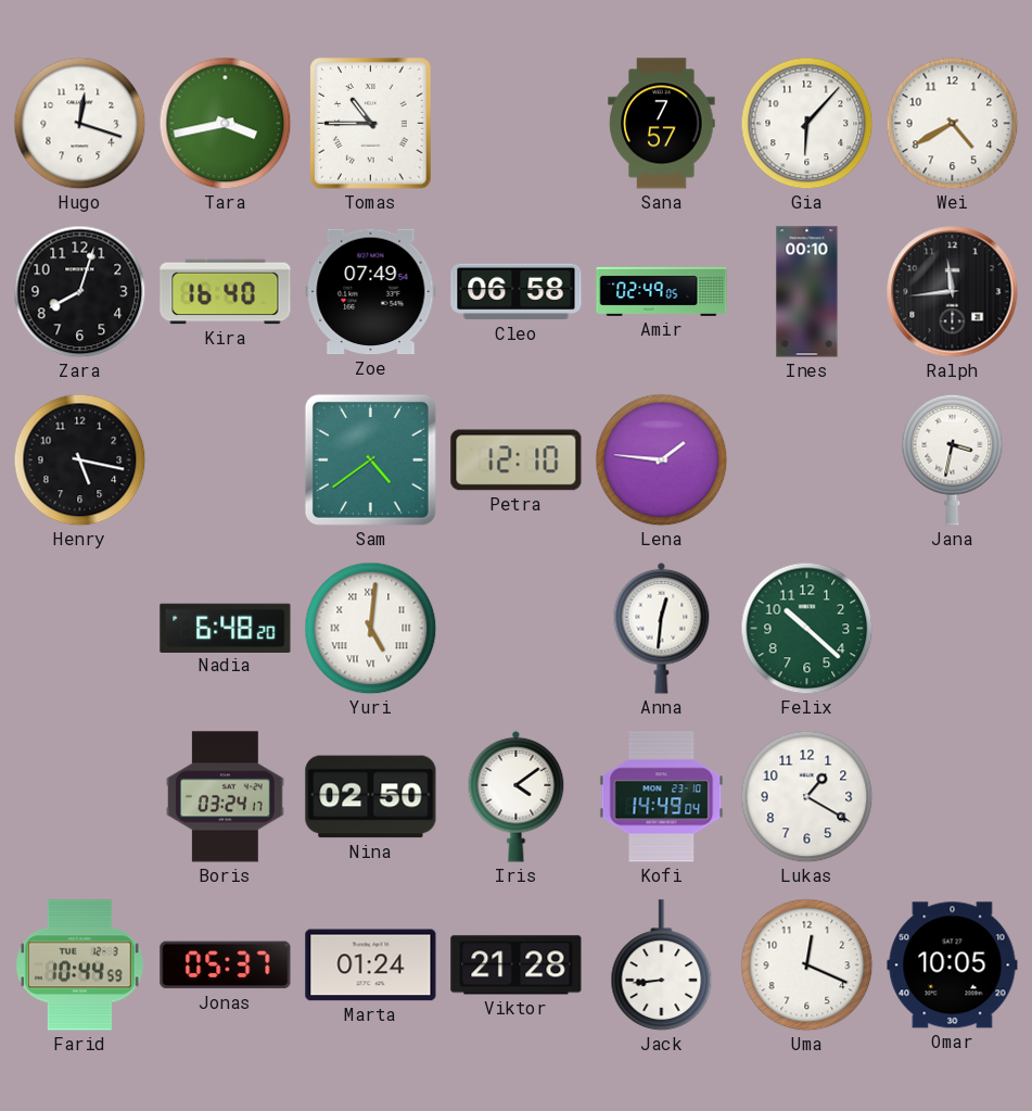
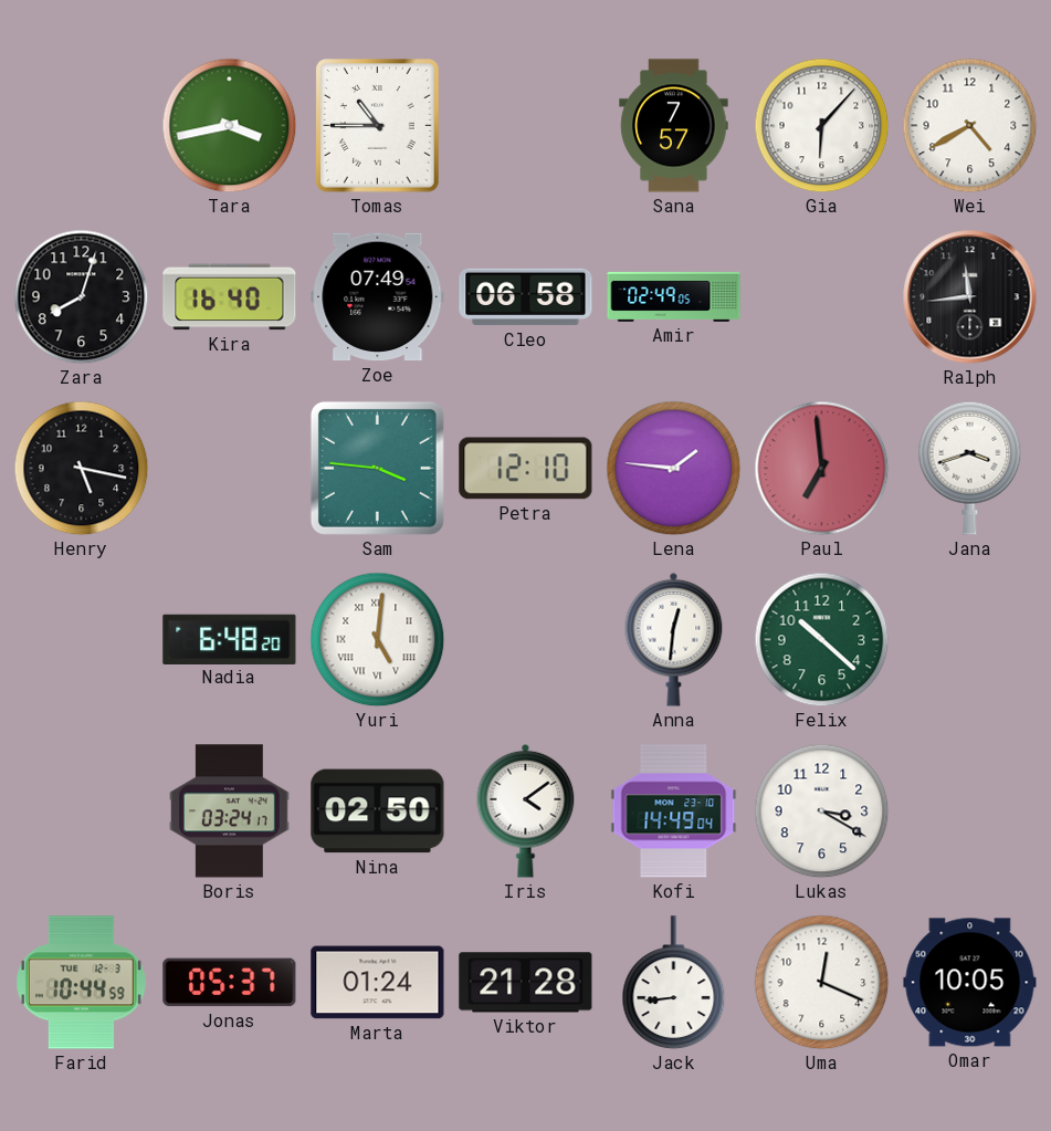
Hugo: 12:18 -> none (80, 124)
Ines: 00:10 -> none (807, 292)
Sam: 4:39 -> 3:46 (377, 468)
Paul: none -> 6:59 (822, 469)
Jana: 3:32 -> 3:42 (970, 468)
Lukas: 1:20 -> 3:20 (822, 811)
